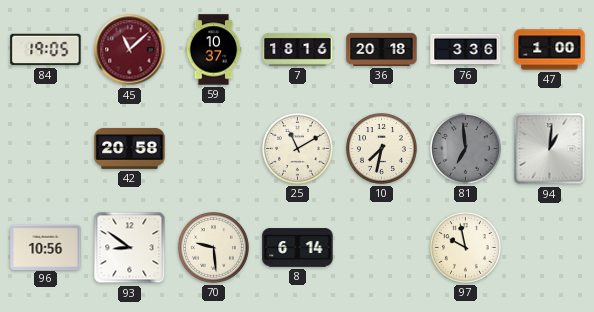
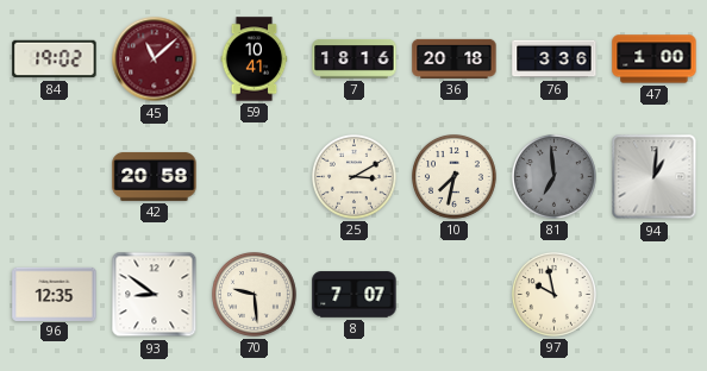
84: 19:05 -> 19:02 (55, 59)
59: 10:37 -> 10:41 (255, 59)
25: 11:10 -> 3:10 (355, 177)
96: 10:56 -> 12:35 (55, 294)
8: 6:14 -> 7:07 (355, 295)
